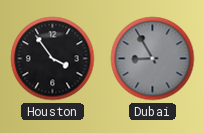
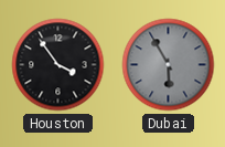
Dubai: 8:55 -> 5:55 (169, 65)
